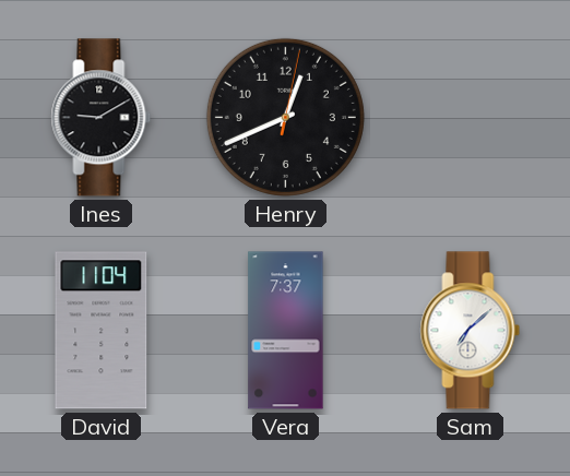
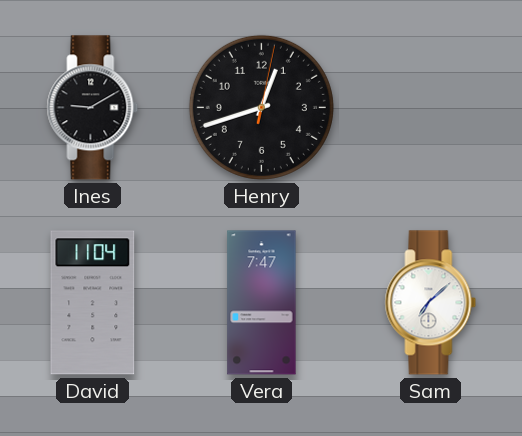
Henry: 12:41 -> 12:42 (261, 107)
Vera: 7:37 -> 7:47 (262, 303)
